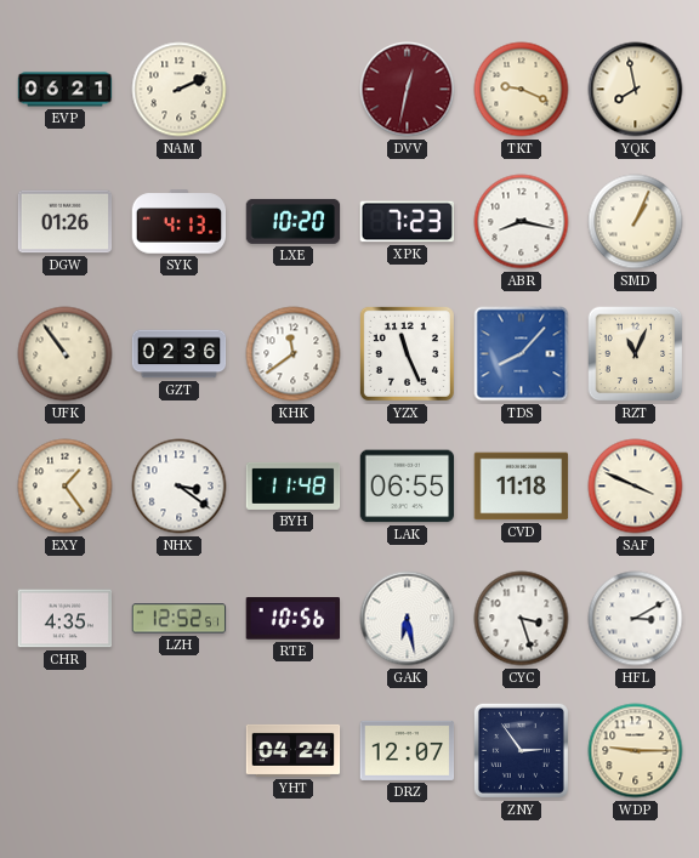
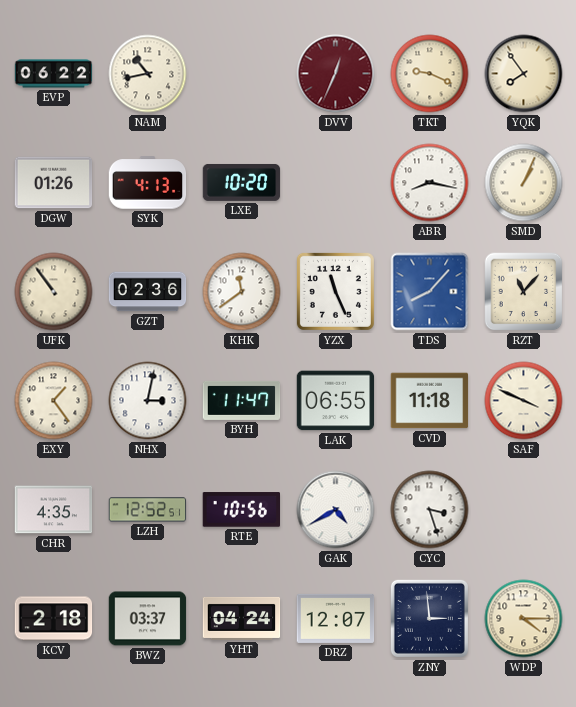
EVP: 06:21 -> 06:22 (54, 74)
NAM: 2:11 -> 10:43 (148, 74)
DVV: 12:32 -> 12:34 (336, 74)
YQK: 7:58 -> 7:54 (524, 74)
XPK: 7:23 -> none (408, 222)
RZT: 11:04 -> 11:07 (524, 292)
NHX: 3:21 -> 3:02 (148, 401)
BYH: 11:48 -> 11:47 (242, 400)
GAK: 6:28 -> 4:40 (336, 510)
HFL: 3:10 -> none (636, 619)
KCV: none -> 2:18 (54, 619)
BWZ: none -> 03:37 (148, 619)
ZNY: 2:54 -> 2:59 (429, 618)
WDP: 9:15 -> 4:15 (524, 619)
